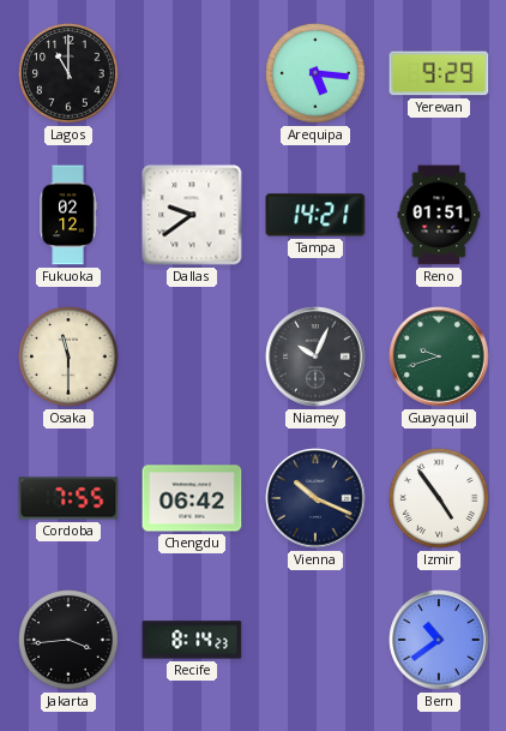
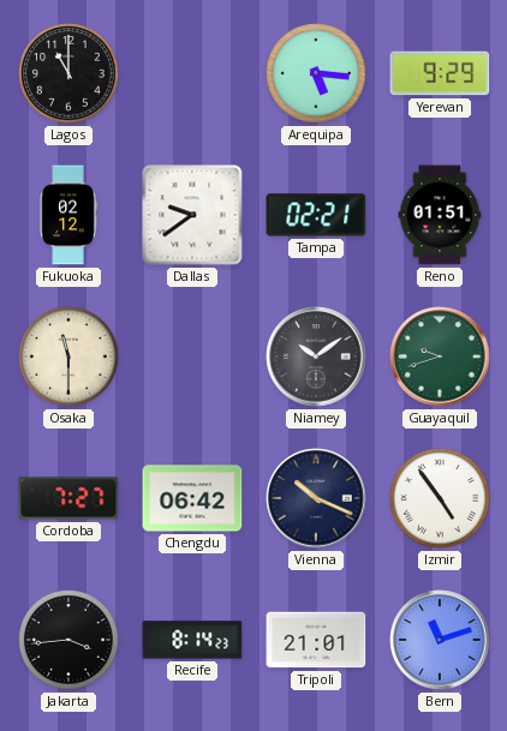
Tampa: 14:21 -> 02:21 (316, 215)
Niamey: 10:04 -> 10:09 (316, 356)
Cordoba: 7:55 -> 7:27 (68, 498)
Tripoli: none -> 21:01 (316, 640)
Bern: 10:39 -> 11:12 (440, 640)
